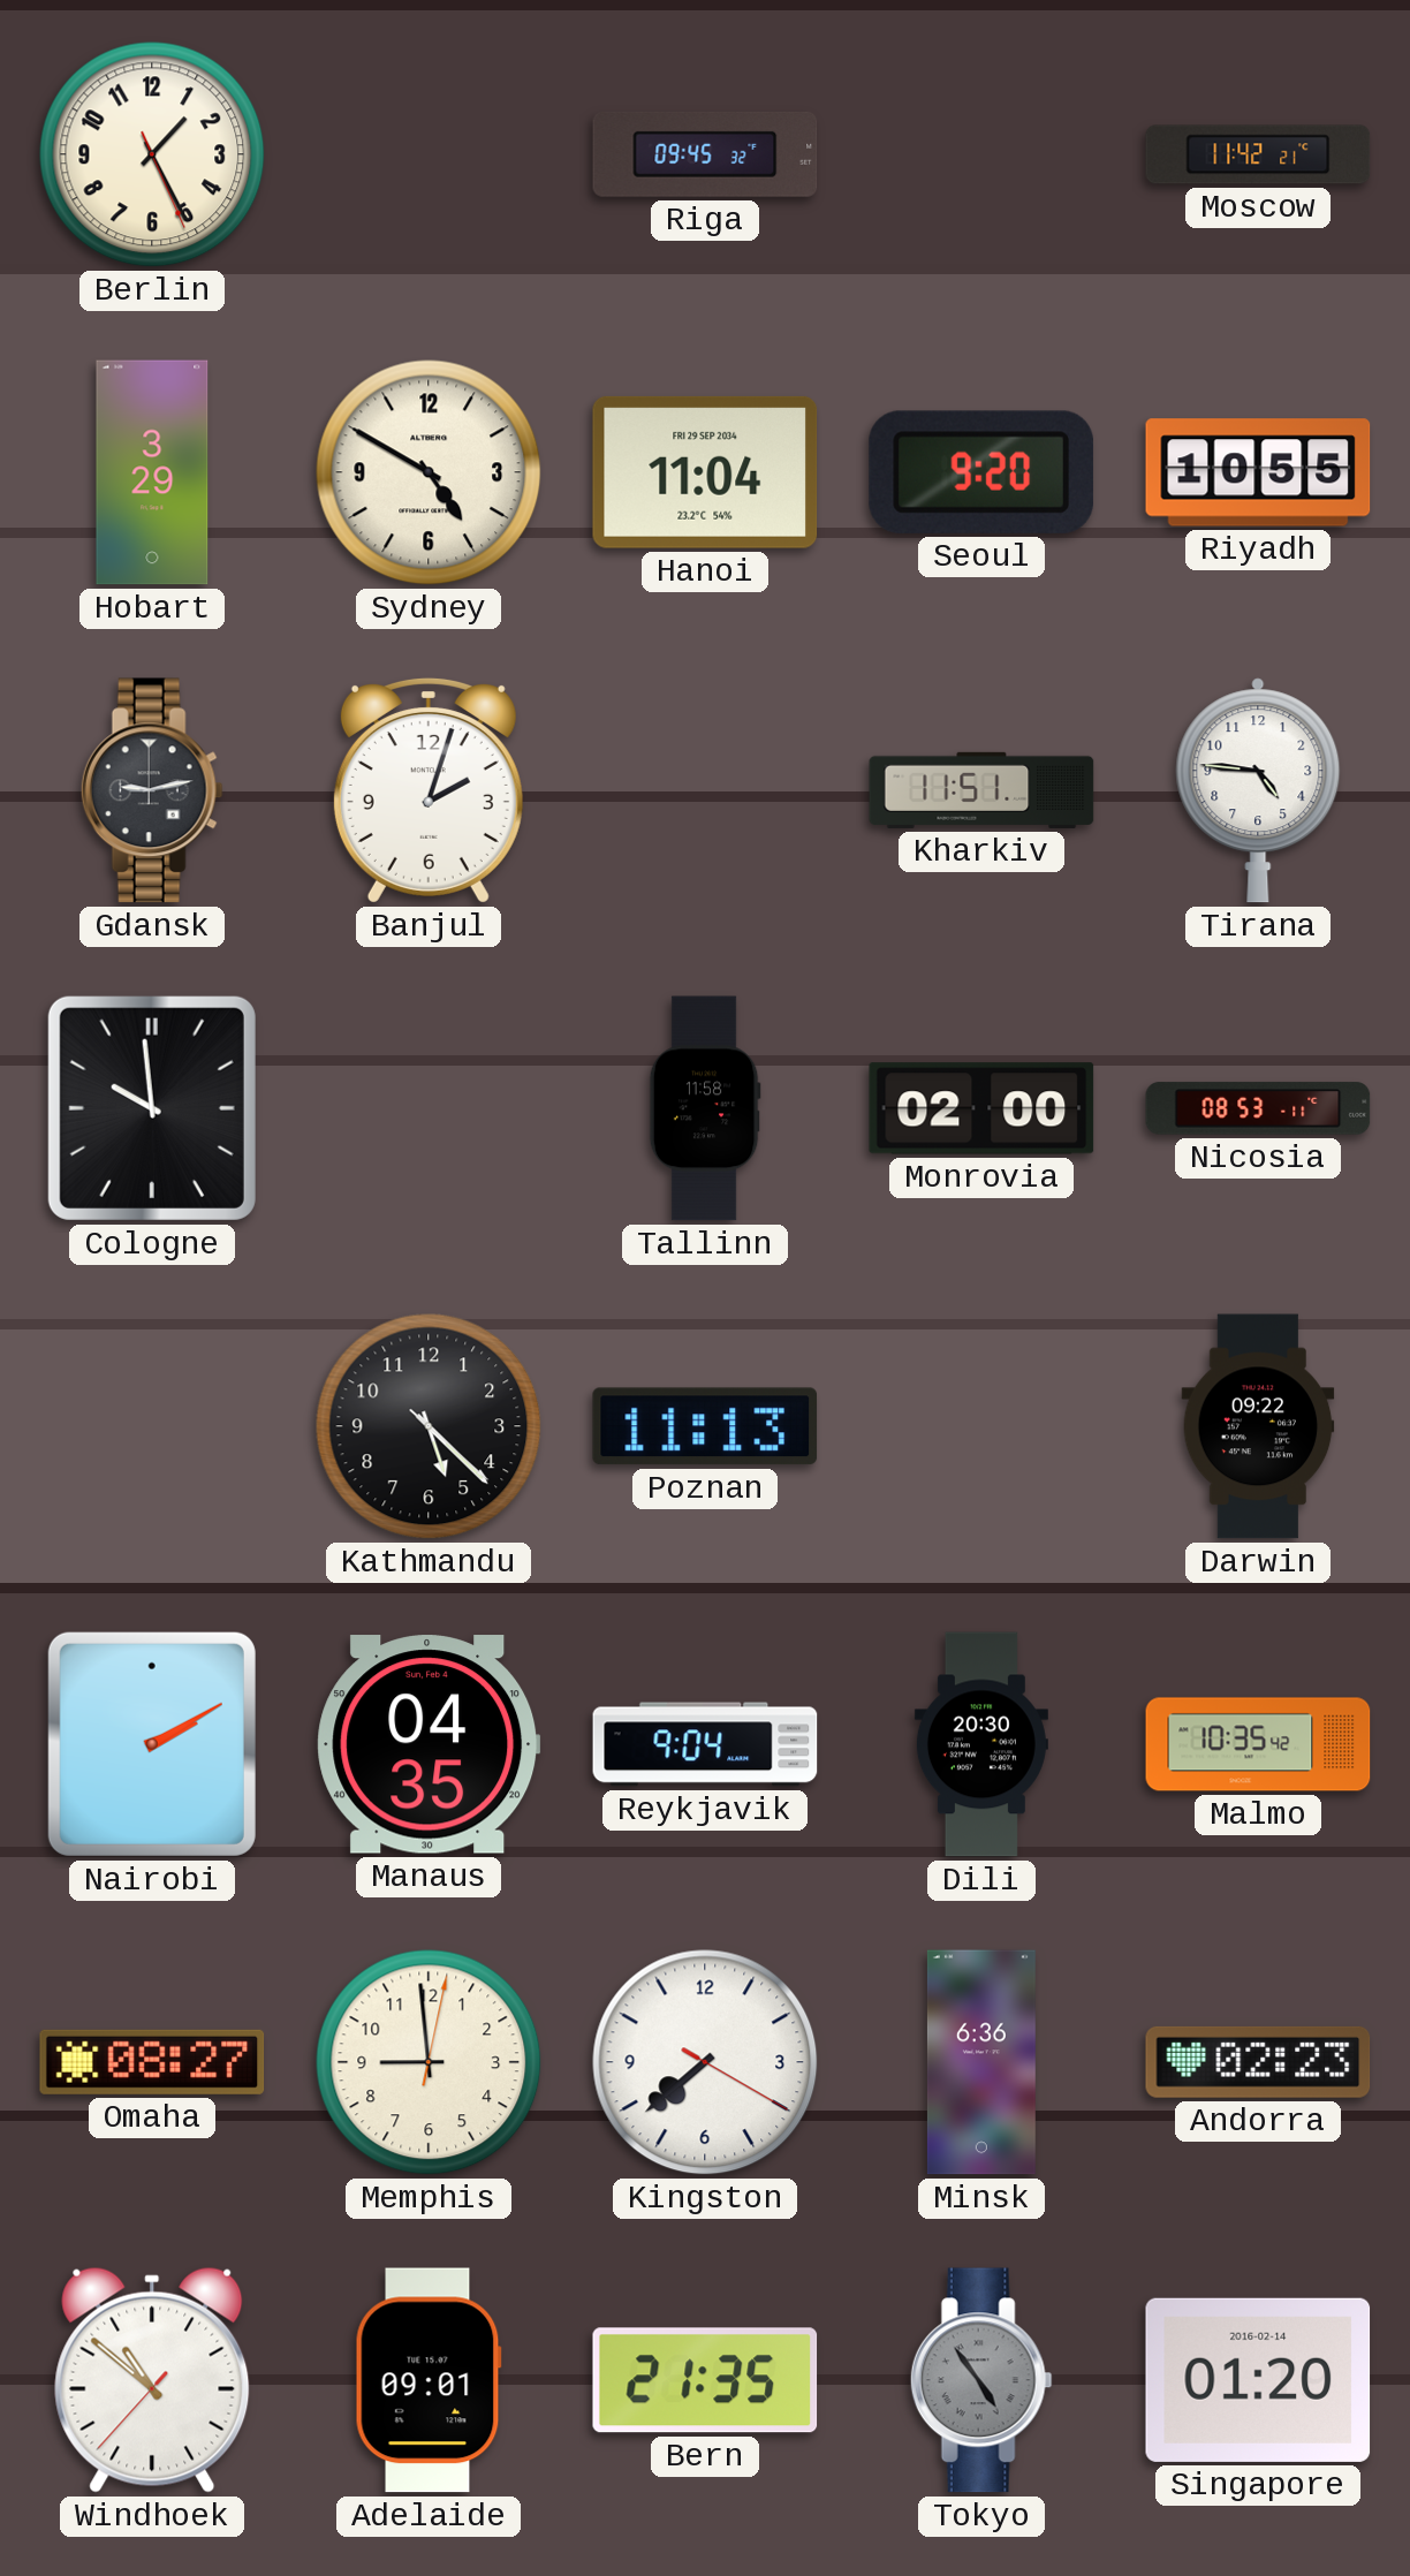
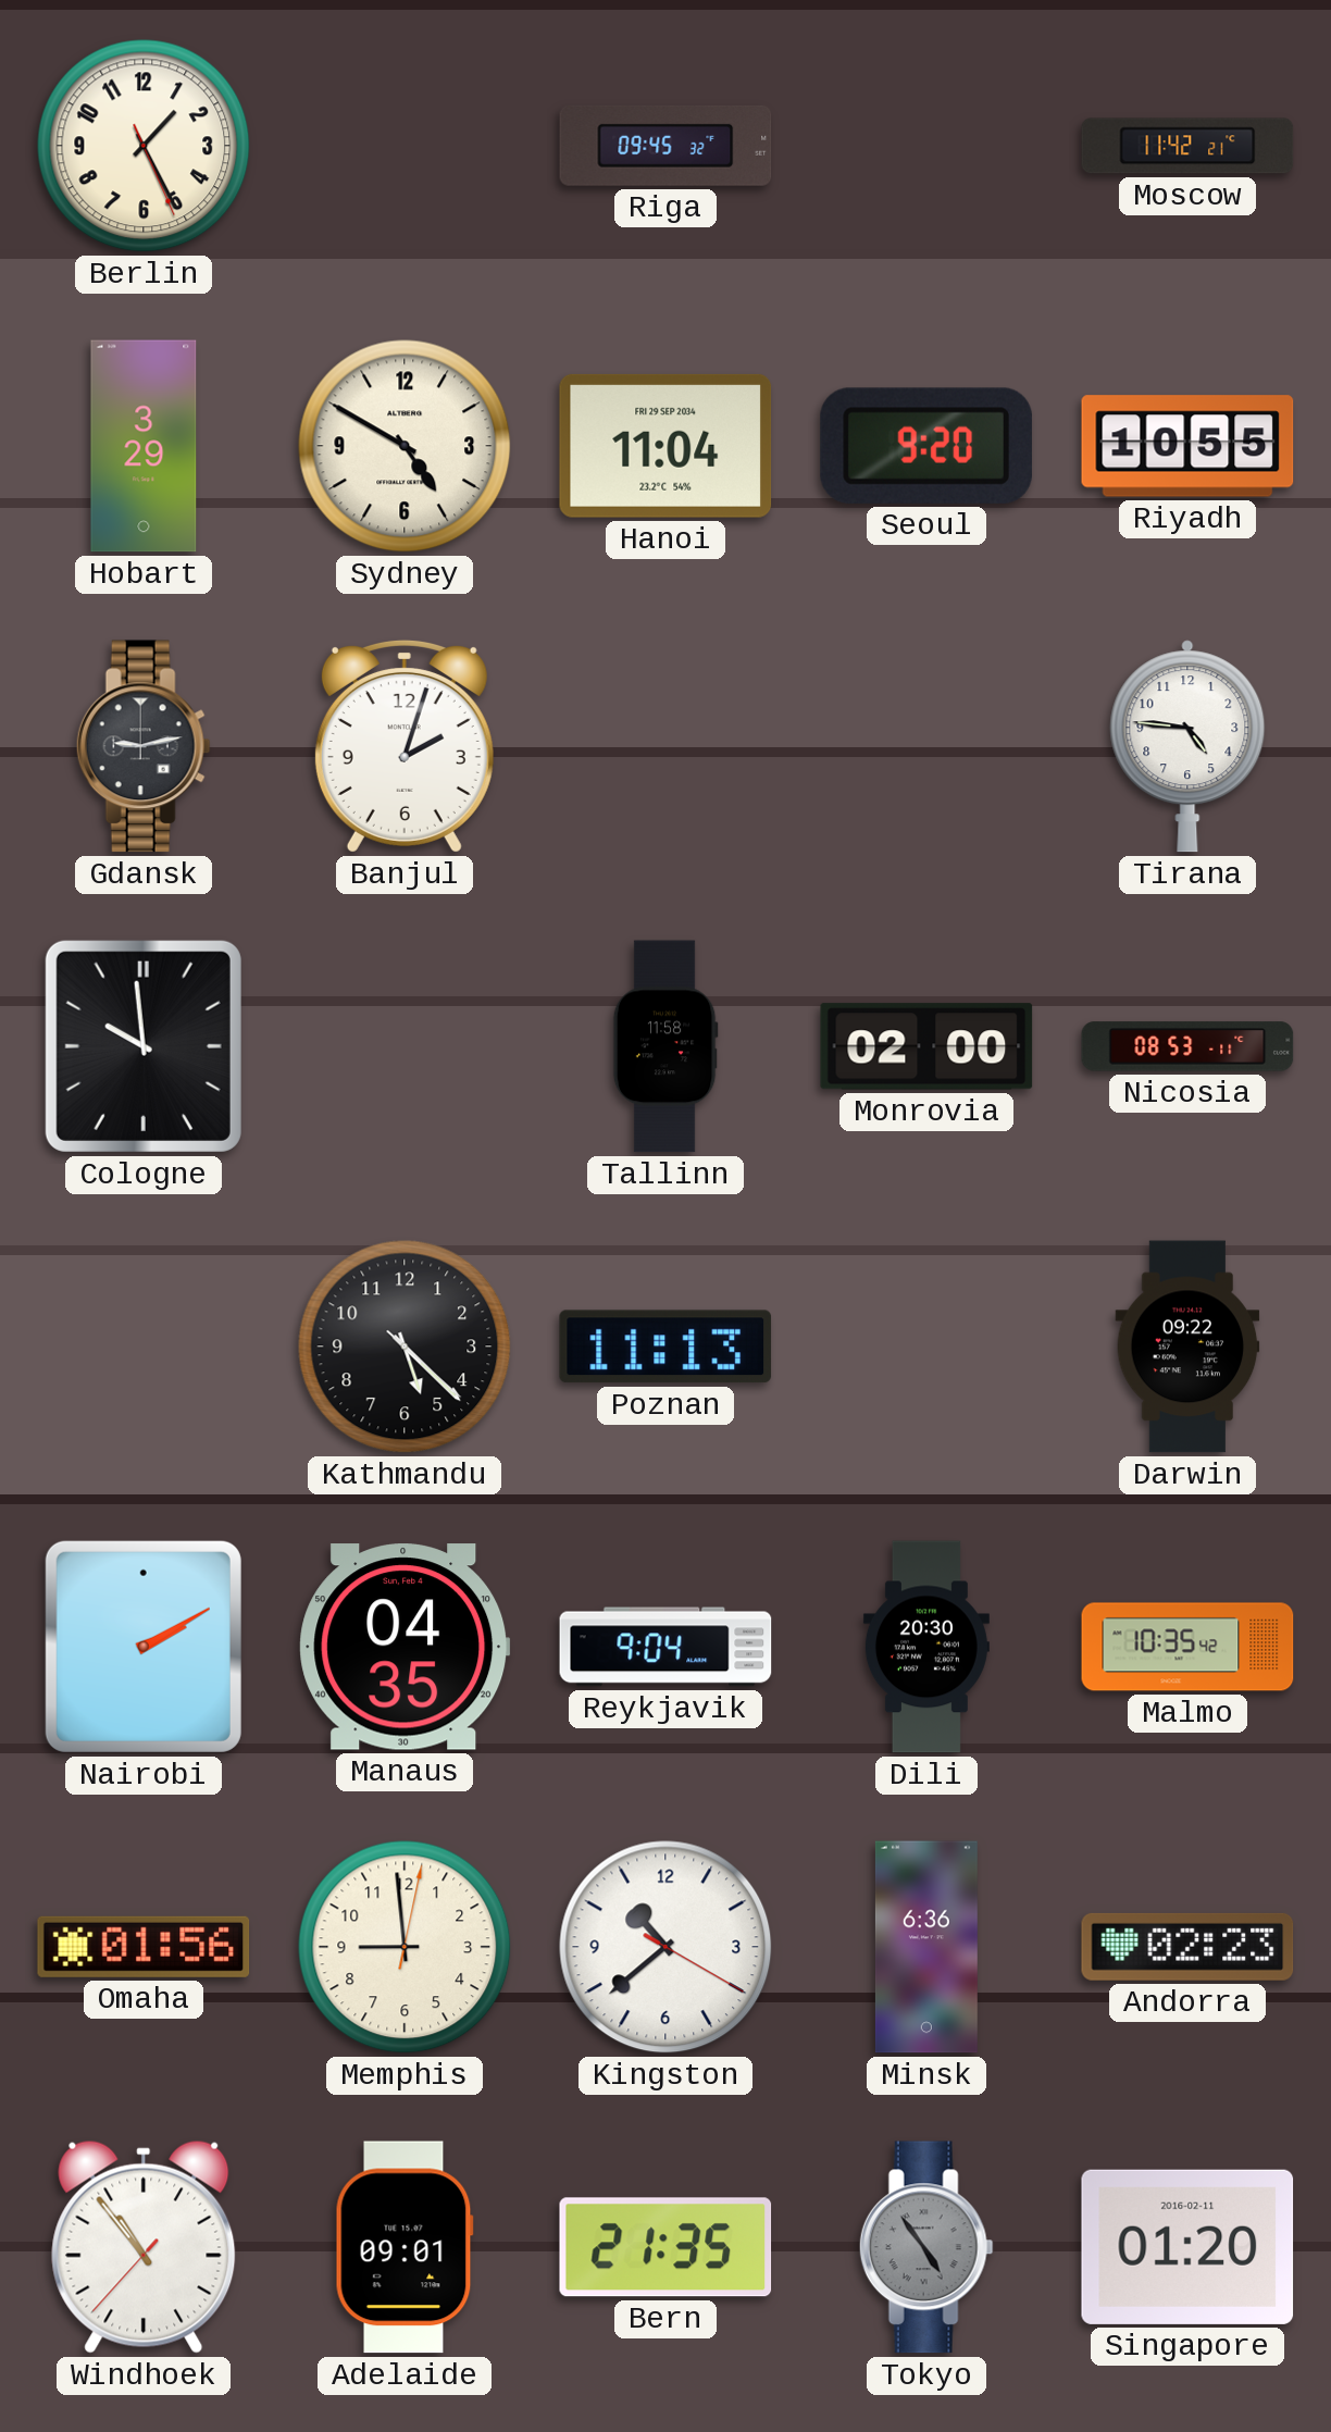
Kharkiv: 11:51 -> none (981, 790)
Omaha: 08:27 -> 01:56 (144, 1947)
Kingston: 7:38 -> 10:38 (665, 1947)
Windhoek: 10:51 -> 10:53 (144, 2247)
Singapore date: 2016-02-14 -> 2016-02-11 (1187, 2247)
